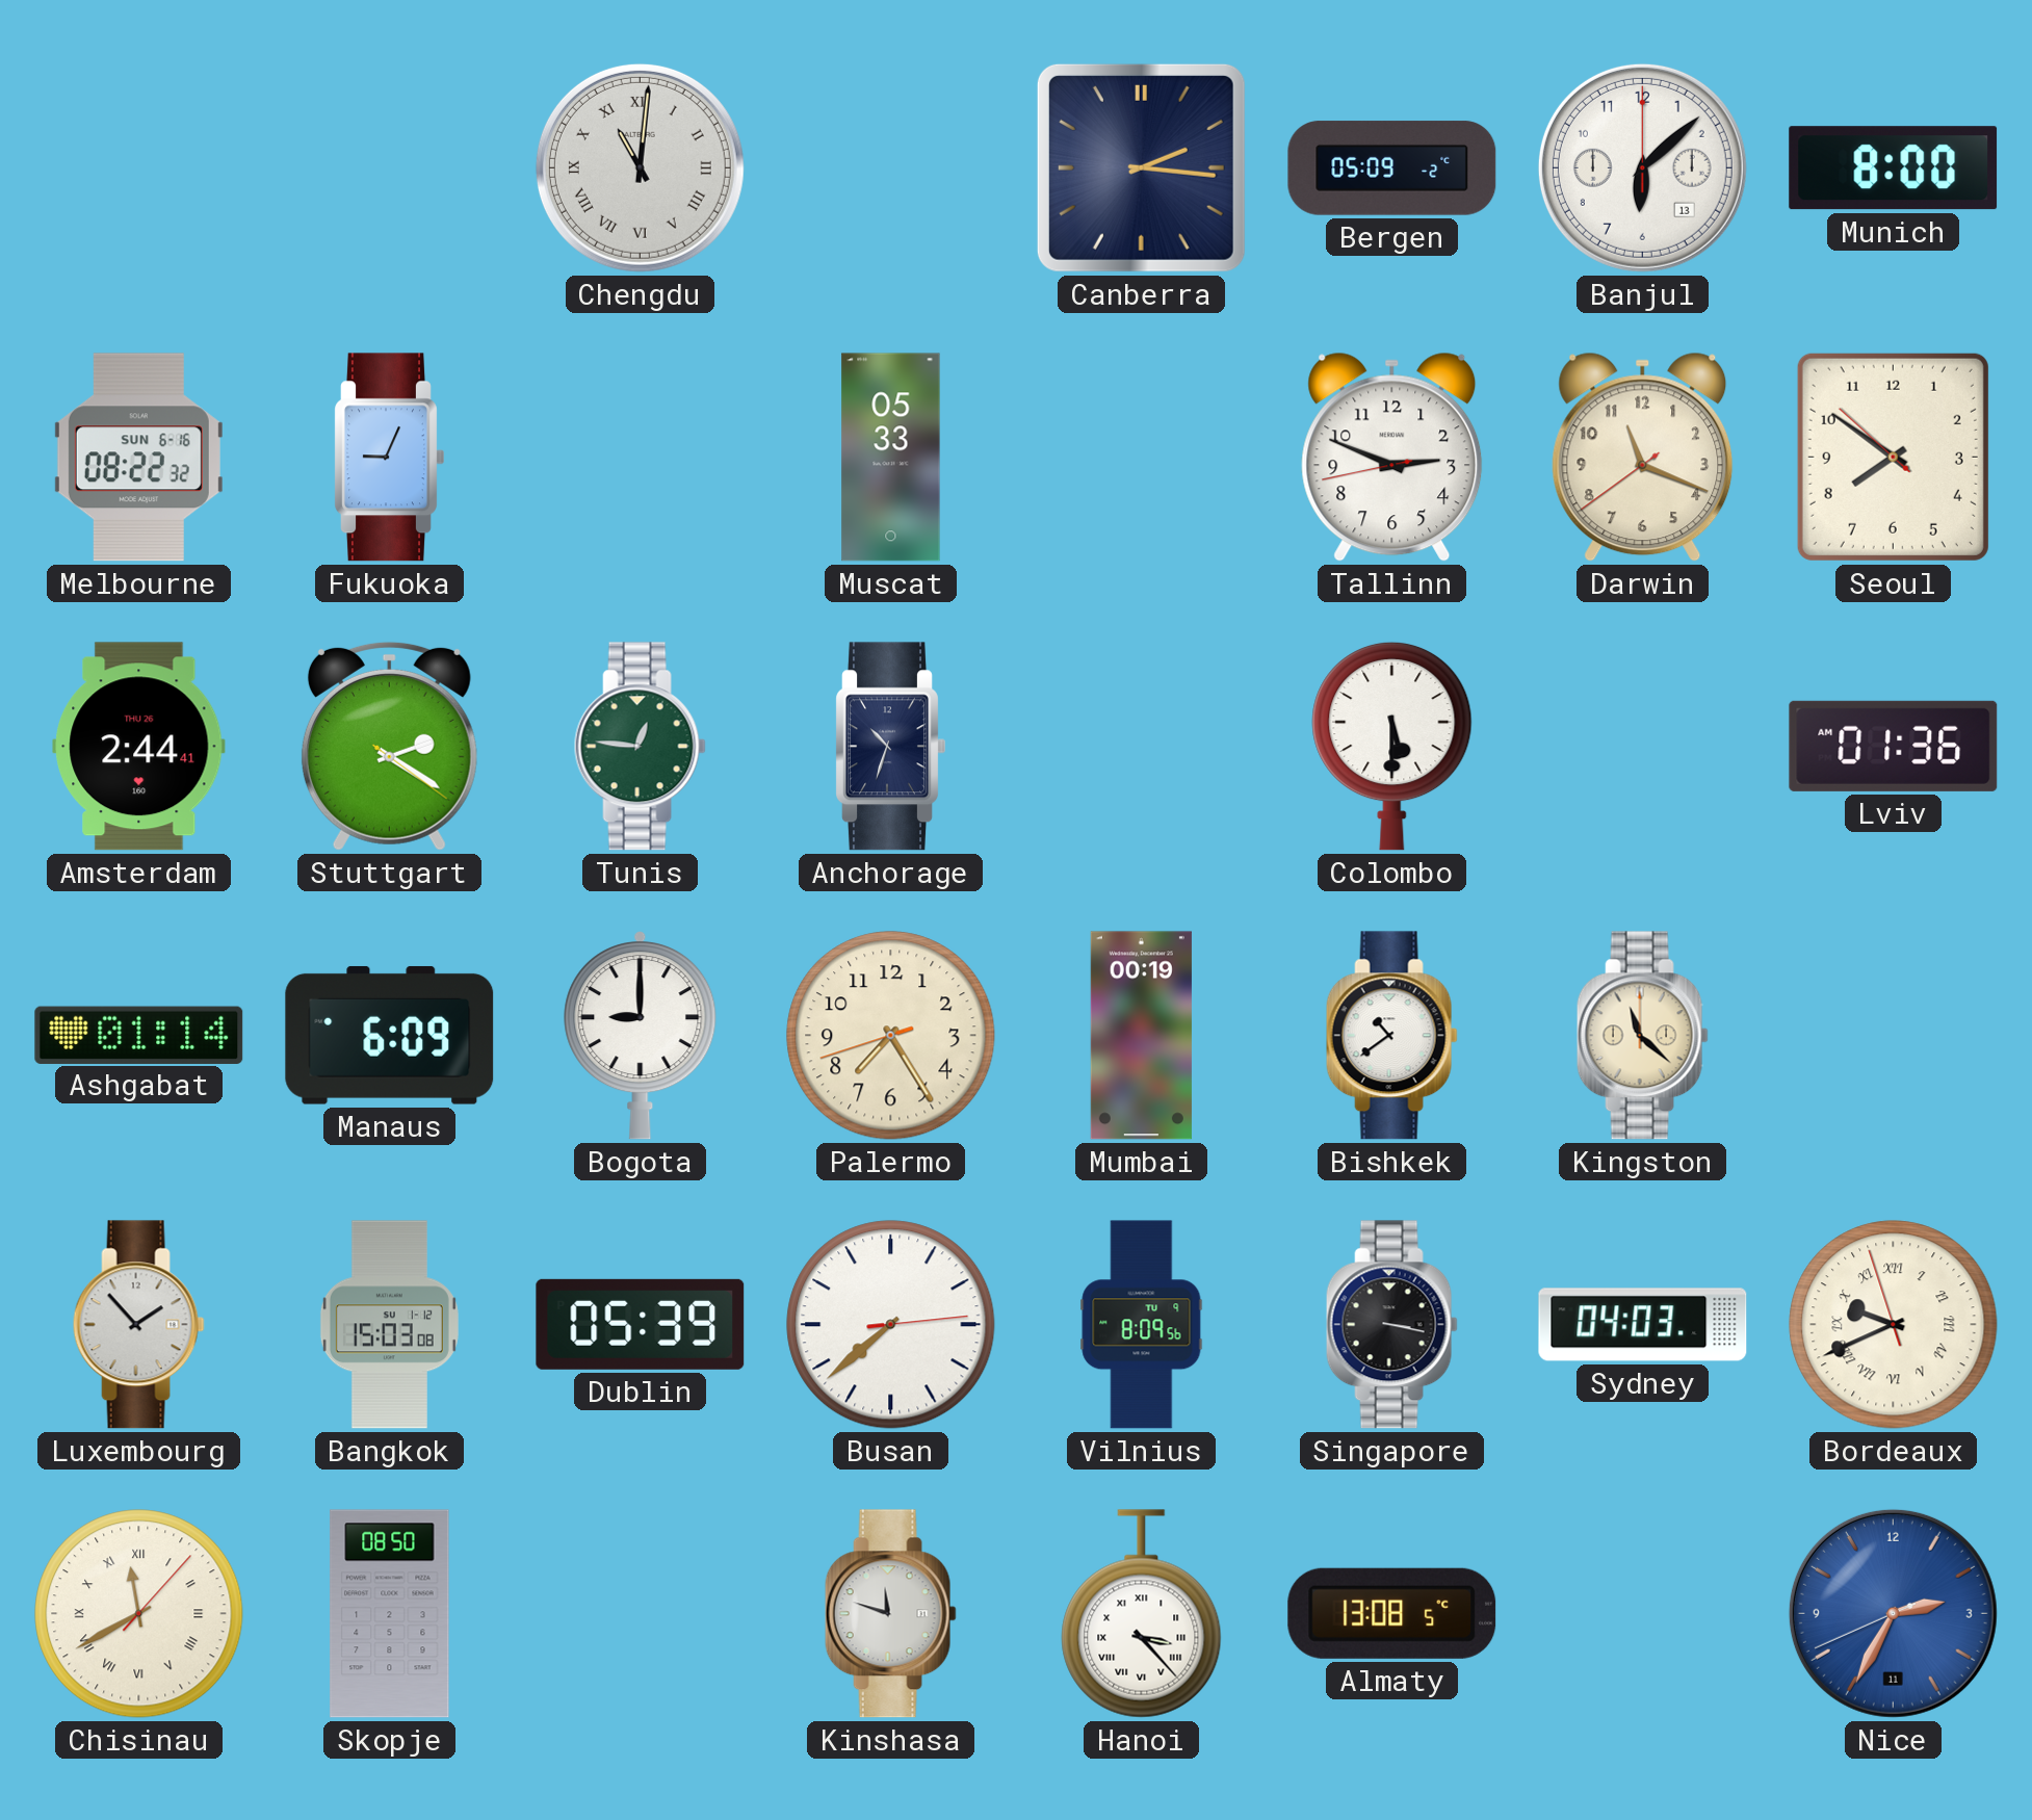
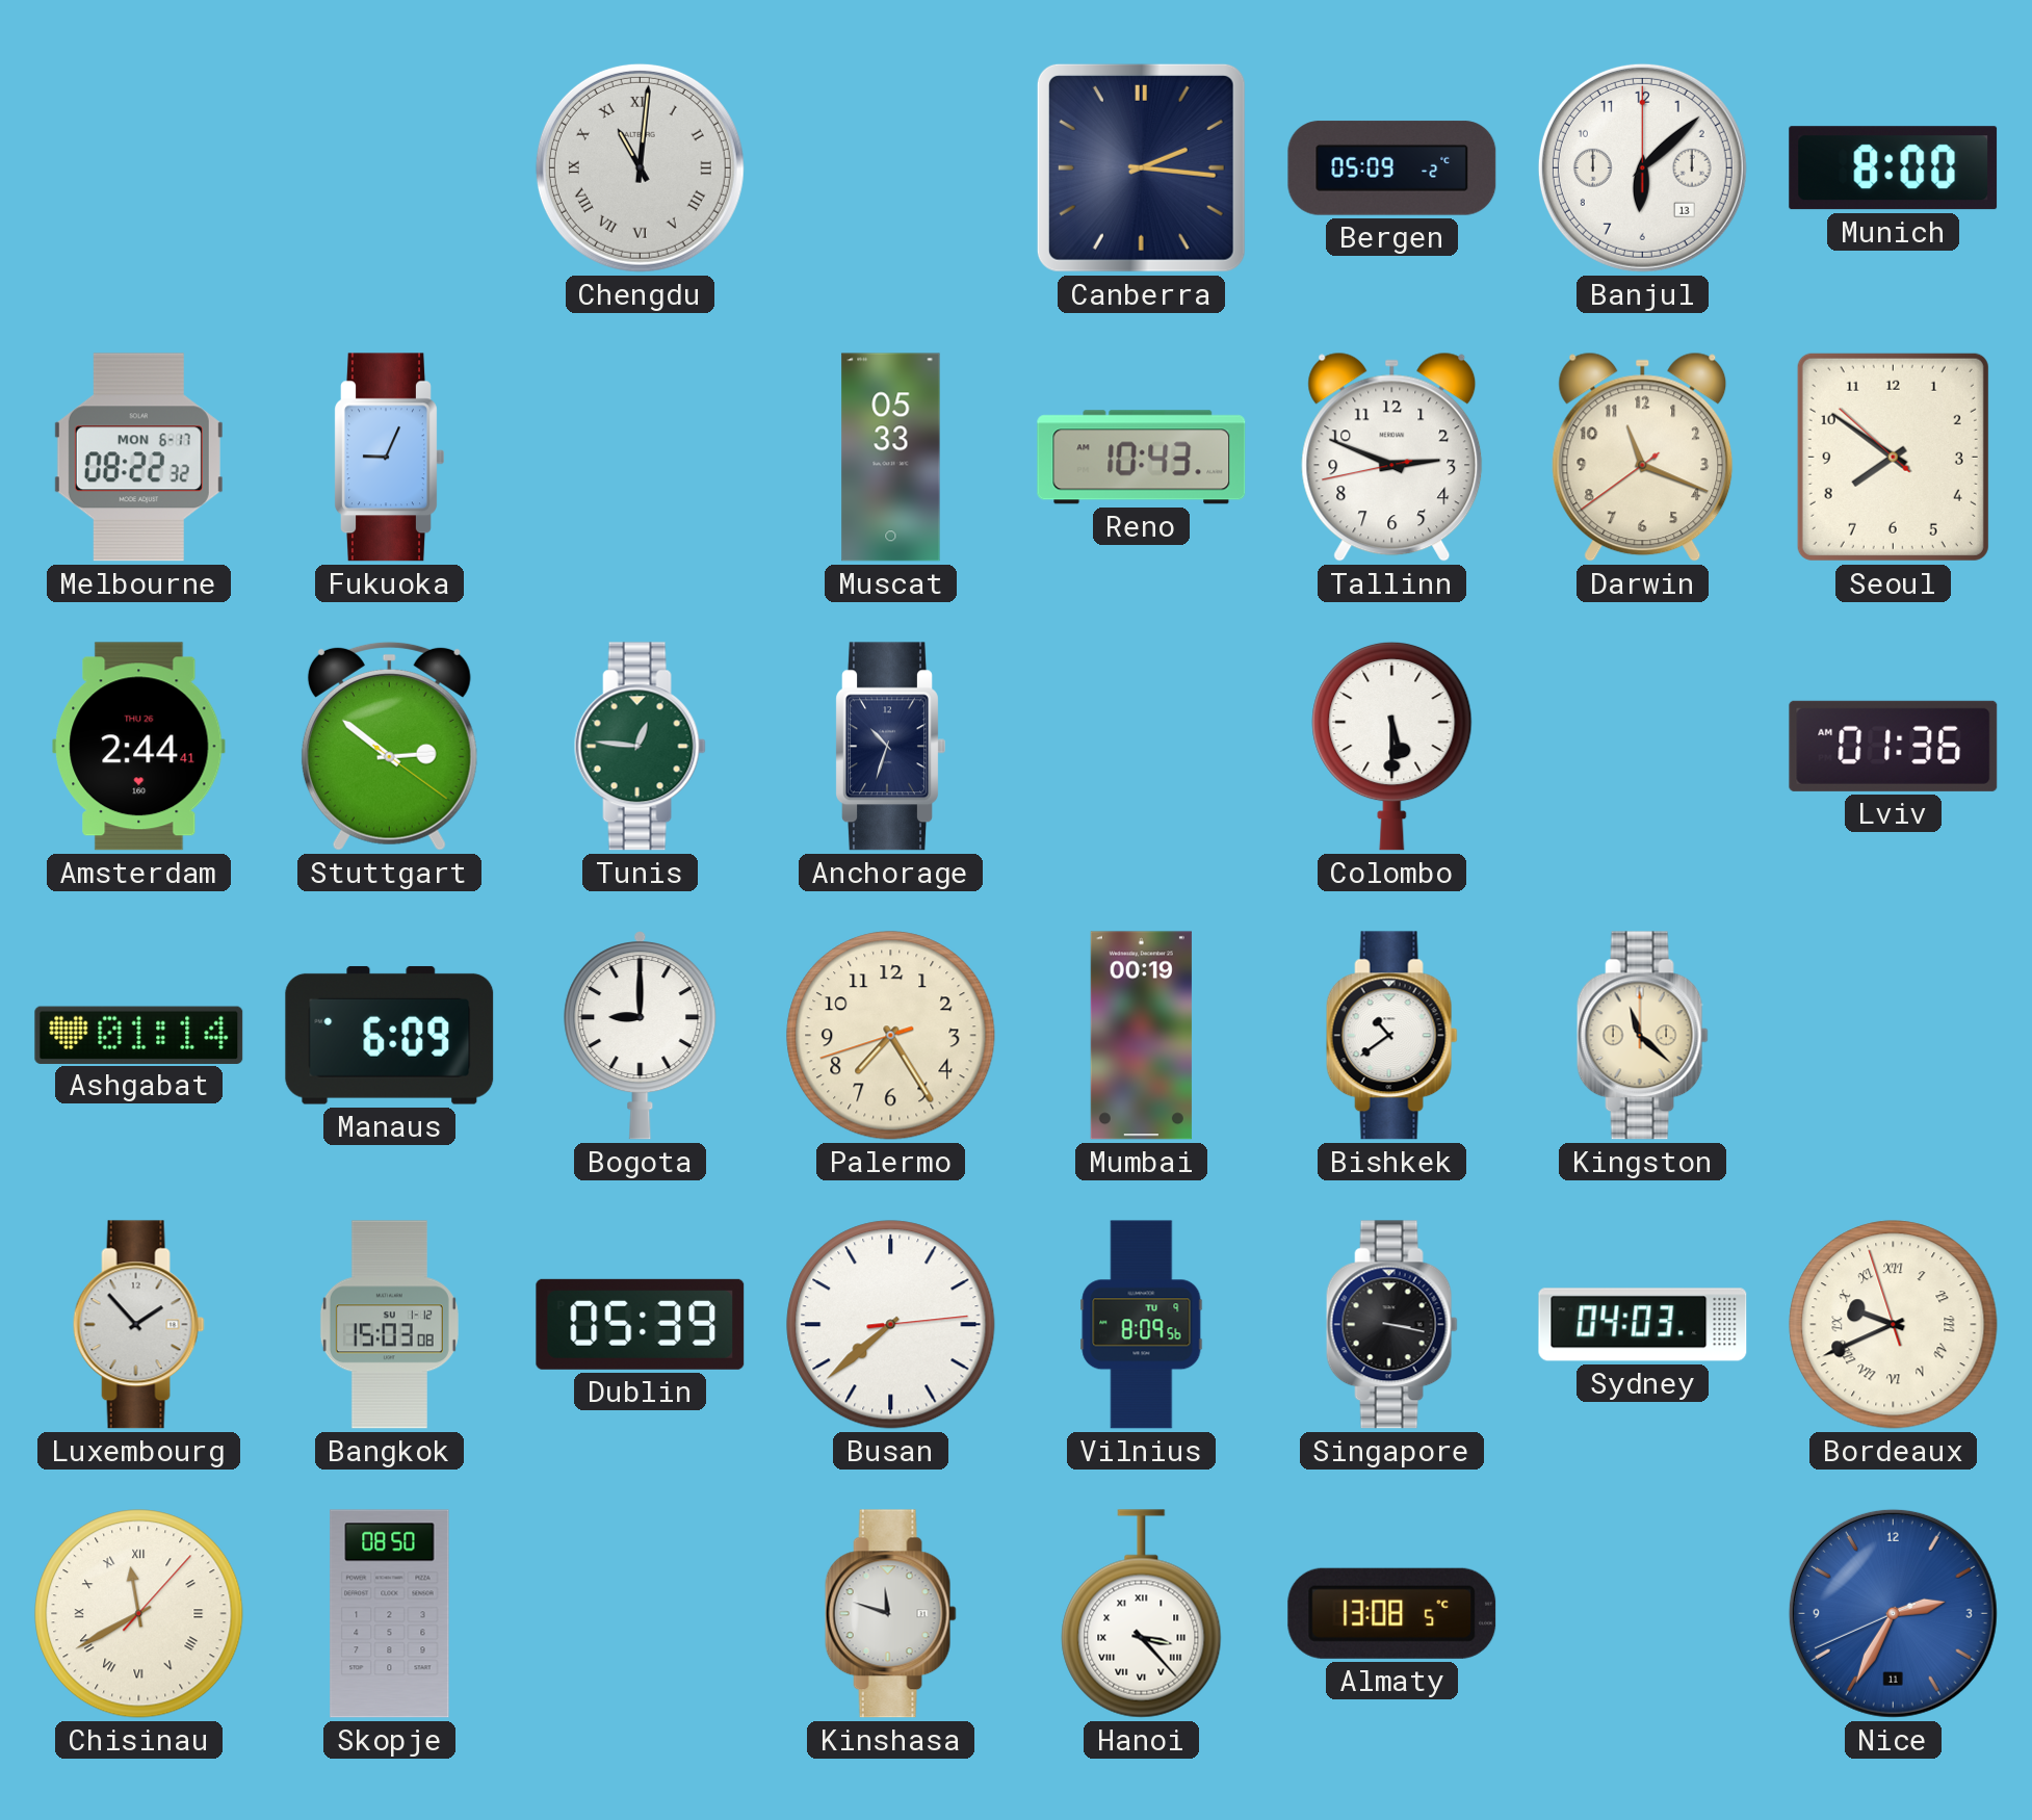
Melbourne date: SUN 6-16 -> MON 6-17 (138, 458)
Reno: none -> 10:43 (1142, 458)
Stuttgart: 2:20 -> 2:51 (389, 746)
